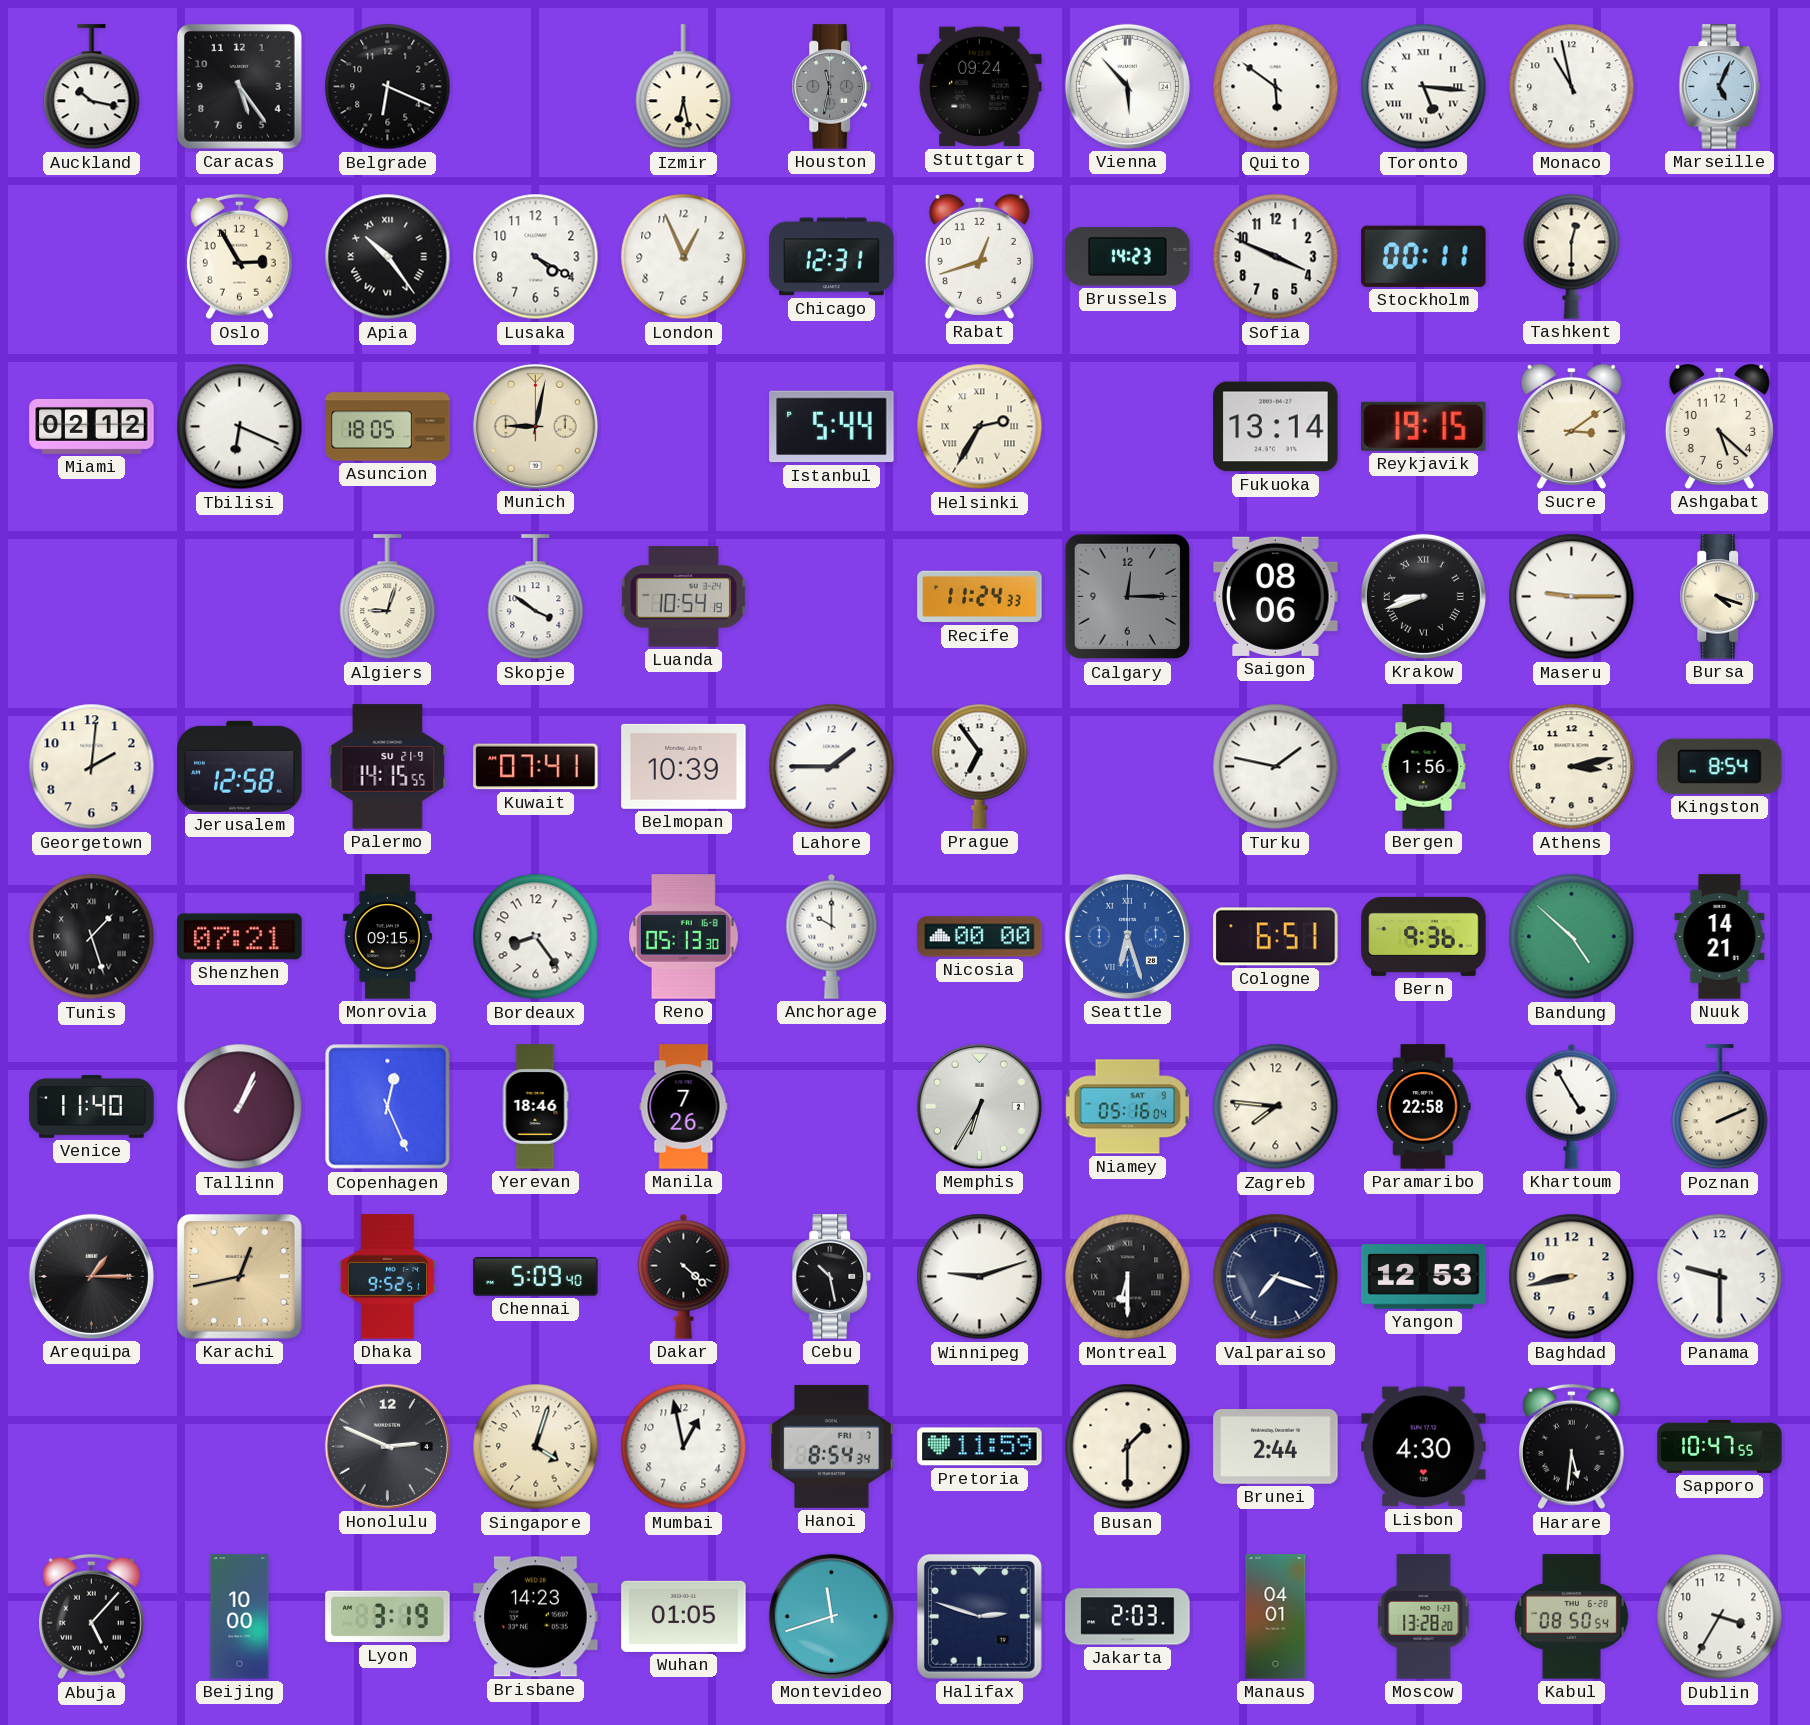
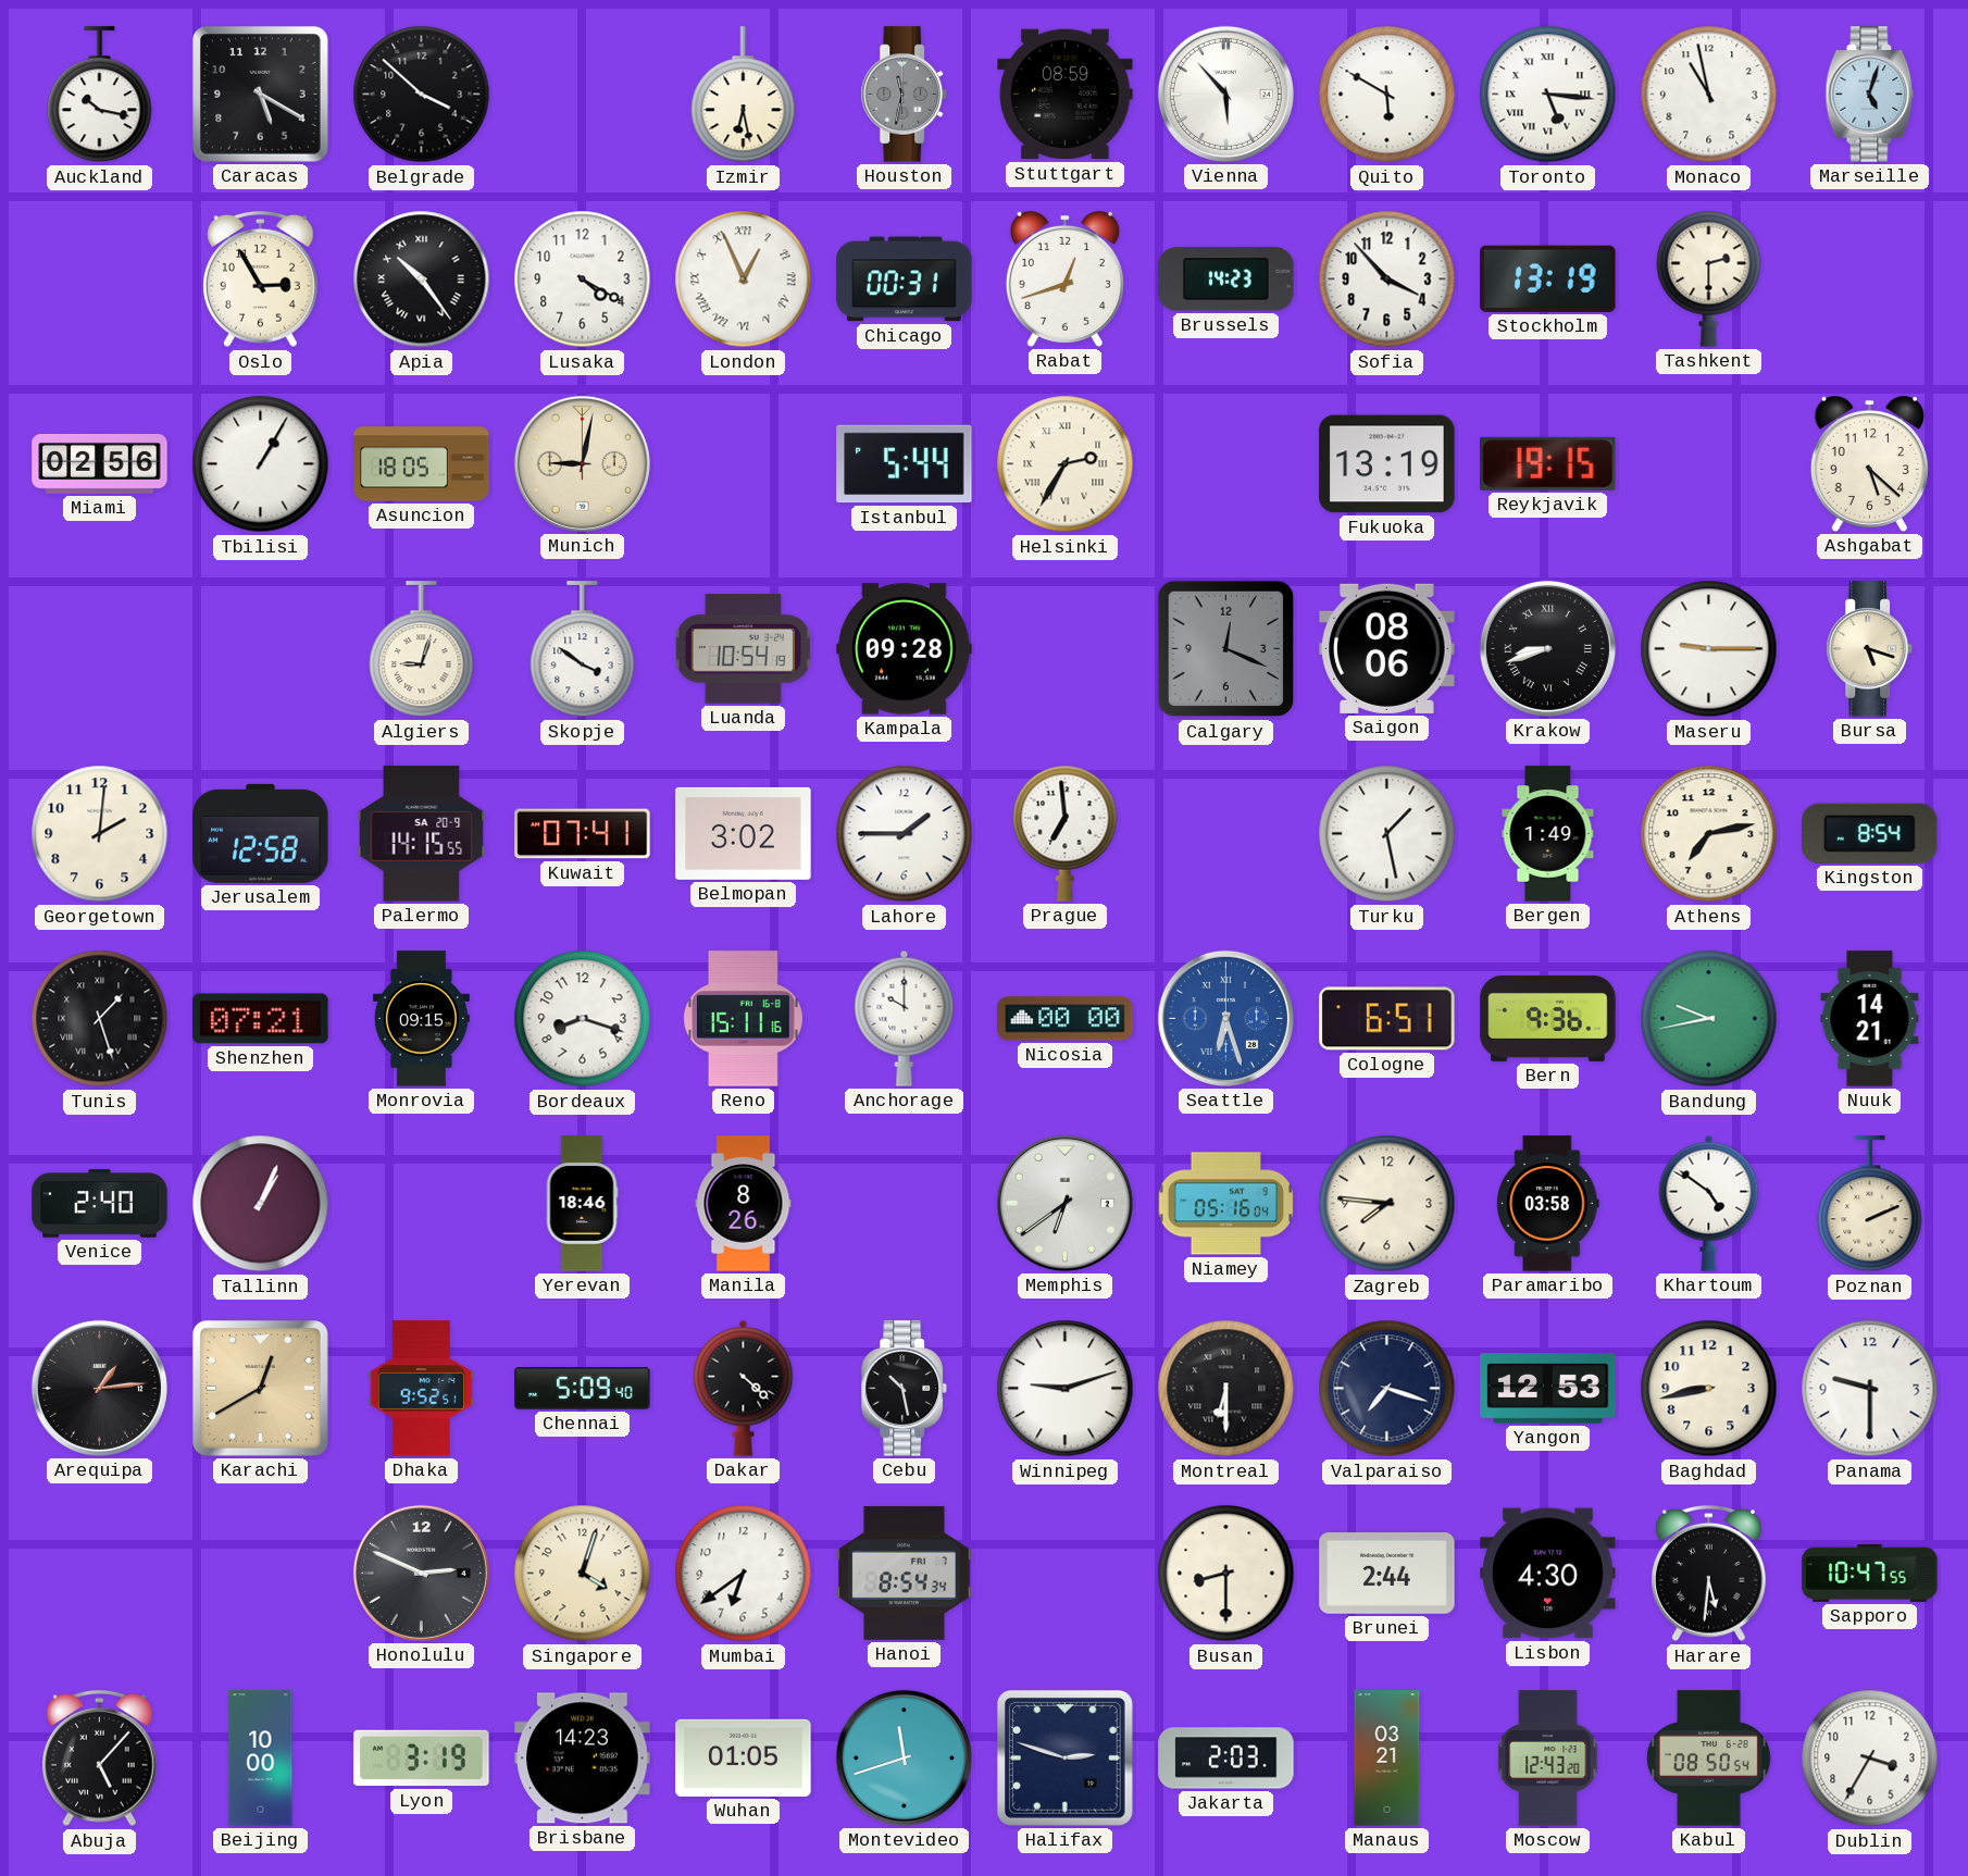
Caracas: 5:24 -> 5:20 (260, 94)
Belgrade: 6:19 -> 3:52 (422, 95)
Stuttgart: 09:24 -> 08:59 (1066, 95)
Quito: 5:51 -> 5:50 (1387, 95)
Marseille: 5:04 -> 5:03 (1870, 95)
London numerals: Arabic -> Roman (744, 279)
Chicago: 12:31 -> 00:31 (905, 279)
Sofia: 3:49 -> 3:53 (1387, 279)
Stockholm: 00:11 -> 13:19 (1548, 278)
Tashkent: 12:30 -> 2:30 (1709, 278)
Miami: 02:12 -> 02:56 (100, 463)
Tbilisi: 6:19 -> 1:05 (261, 464)
Fukuoka: 13:14 -> 13:19 (1387, 464)
Sucre: 3:09 -> none (1571, 426)
Kampala: none -> 09:28 (905, 649)
Recife: 11:24 -> none (980, 597)
Calgary: 12:15 -> 12:19 (1226, 649)
Bursa: 4:18 -> 5:18 (1869, 649)
Palermo date: SU 21-9 -> SA 20-9 (422, 834)
Belmopan: 10:39 -> 3:02 (744, 833)
Prague: 6:54 -> 6:59 (1066, 833)
Turku: 1:47 -> 1:28 (1387, 834)
Bergen: 1:56 -> 1:49 (1548, 834)
Athens: 3:13 -> 7:13 (1709, 834)
Bordeaux: 8:24 -> 8:18 (583, 1019)
Reno: 05:13 -> 15:11 (744, 1019)
Bandung: 4:52 -> 9:43 (1709, 1019)
Venice: 11:40 -> 2:40 (100, 1204)
Copenhagen: 12:26 -> none (388, 1107)
Manila: 7:26 -> 8:26 (744, 1204)
Memphis: 6:35 -> 6:39 (1064, 1203)
Paramaribo: 22:58 -> 03:58 (1548, 1204)
Khartoum: 4:55 -> 4:51 (1709, 1203)
Arequipa: 1:15 -> 1:14 (99, 1388)
Karachi: 12:43 -> 12:40 (260, 1388)
Mumbai: 12:58 -> 6:39 (744, 1574)
Pretoria: 11:59 -> none (980, 1447)
Busan: 1:30 -> 8:30 (1226, 1574)
Manaus: 04:01 -> 03:21 (1387, 1759)
Moscow: 13:28 -> 12:43 (1548, 1759)
